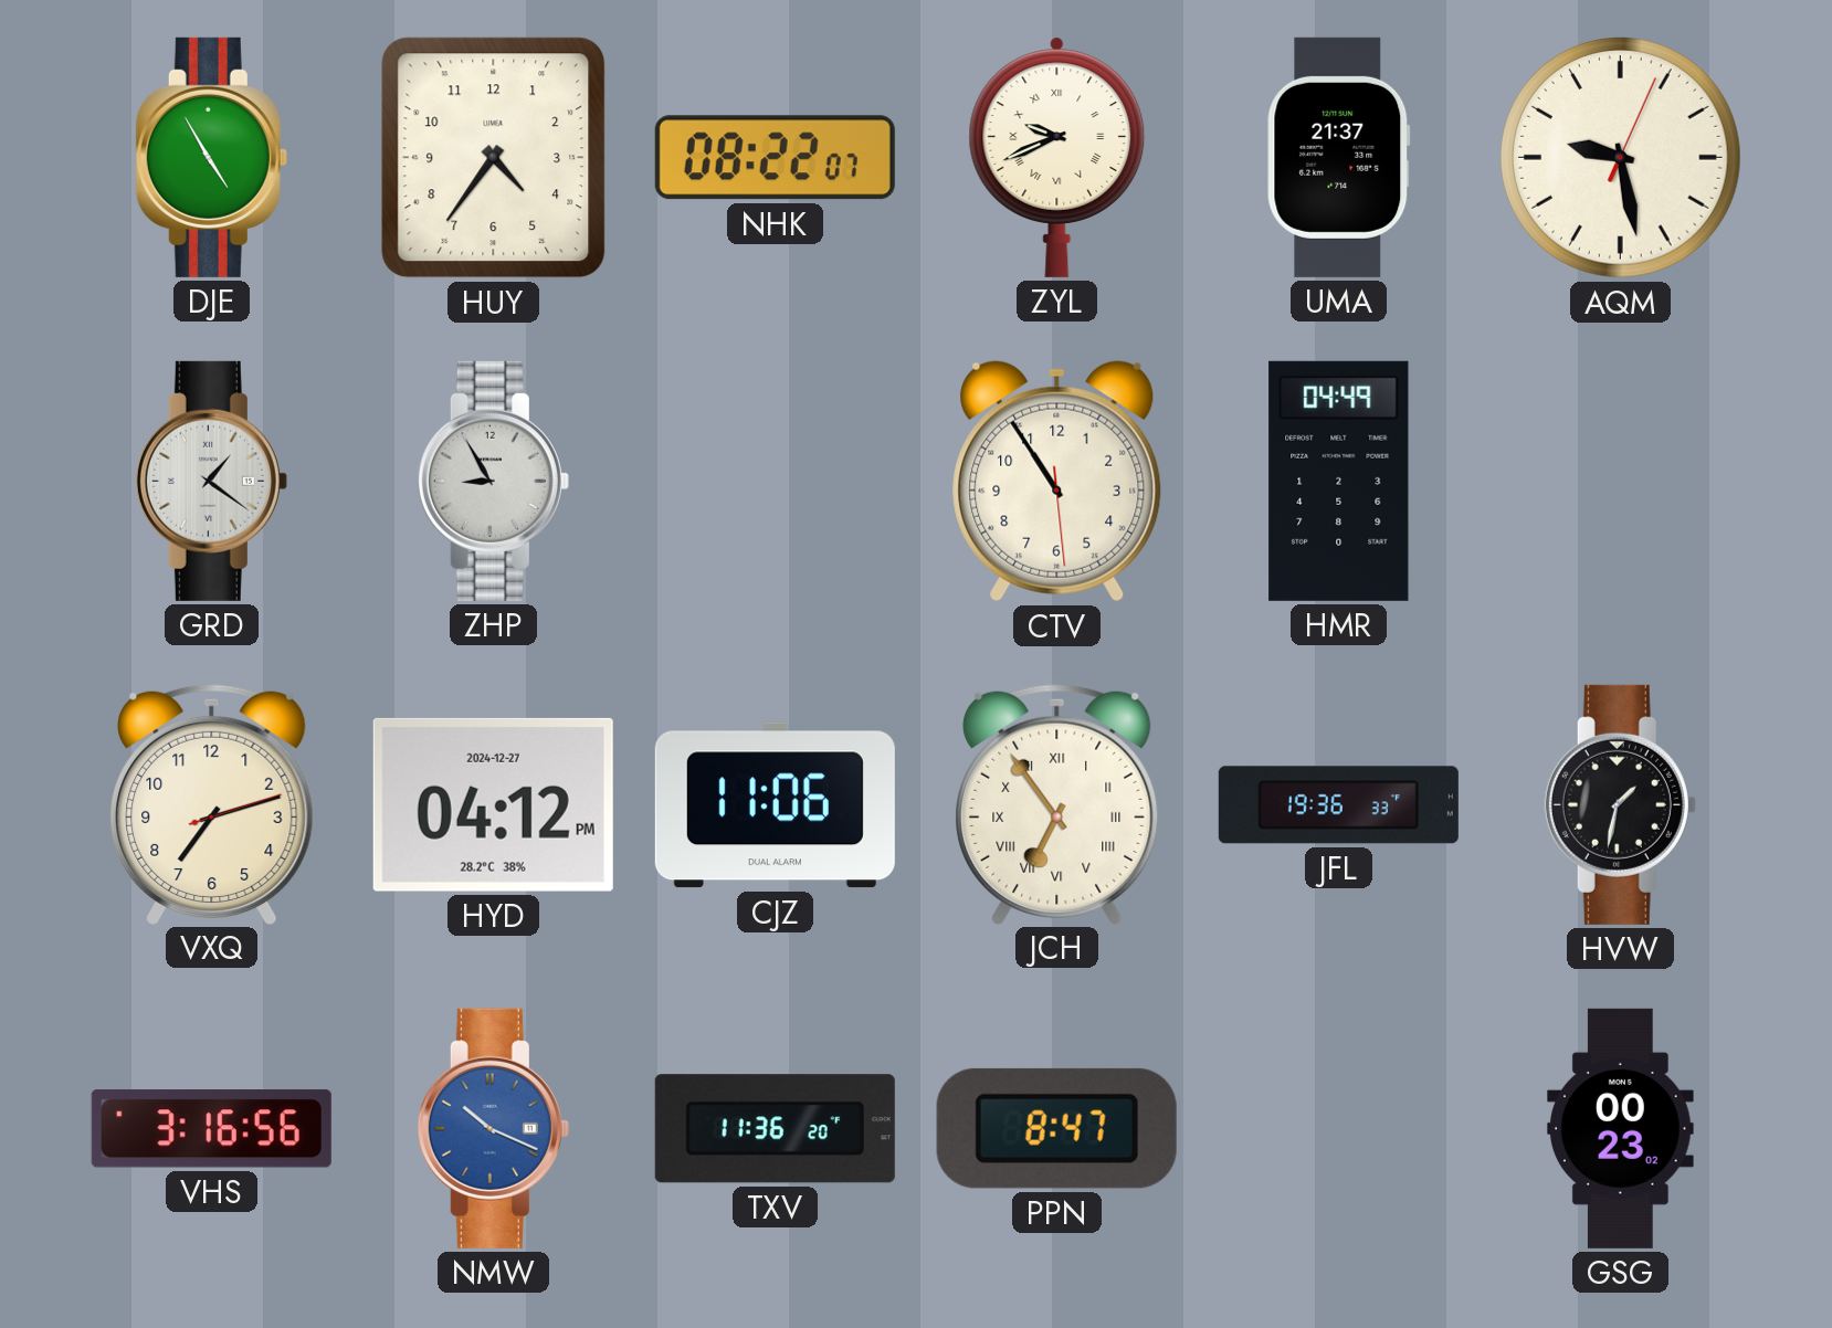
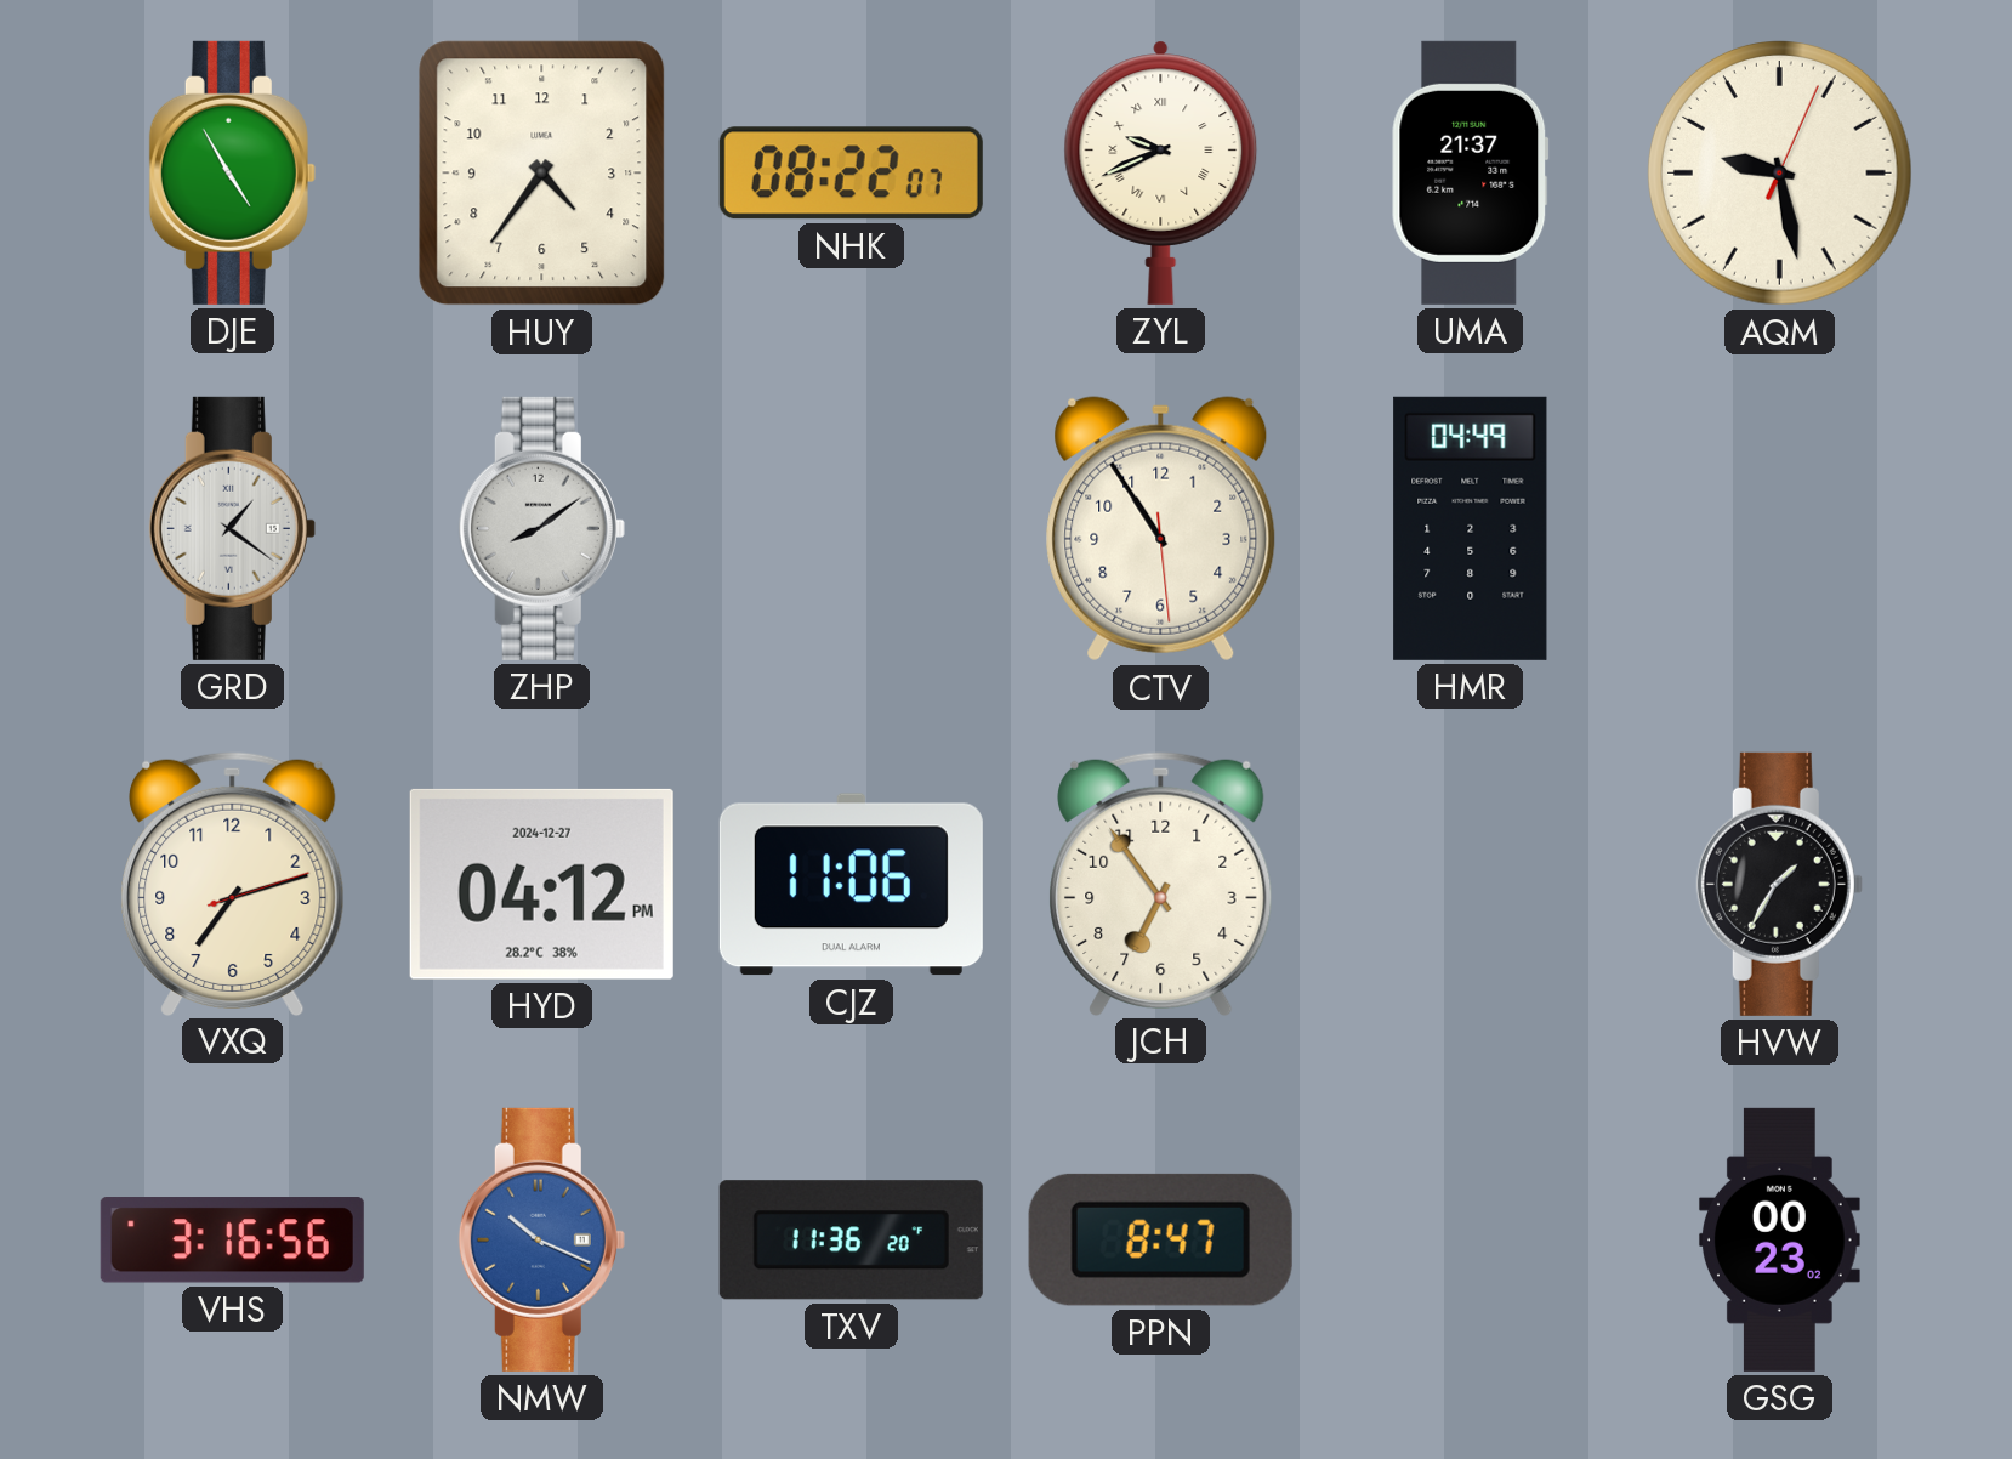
ZHP: 8:55 -> 8:09 (541, 528)
JCH numerals: Roman -> Arabic (1161, 884)
JFL: 19:36 -> none (1338, 805)
HVW: 1:32 -> 1:35 (1779, 884)
